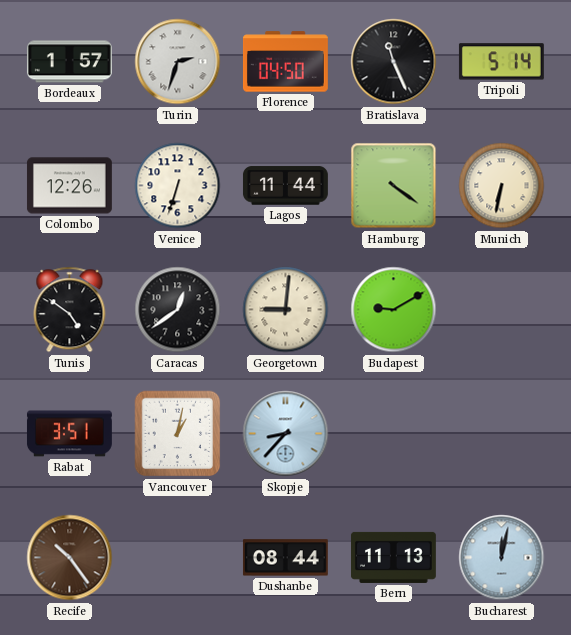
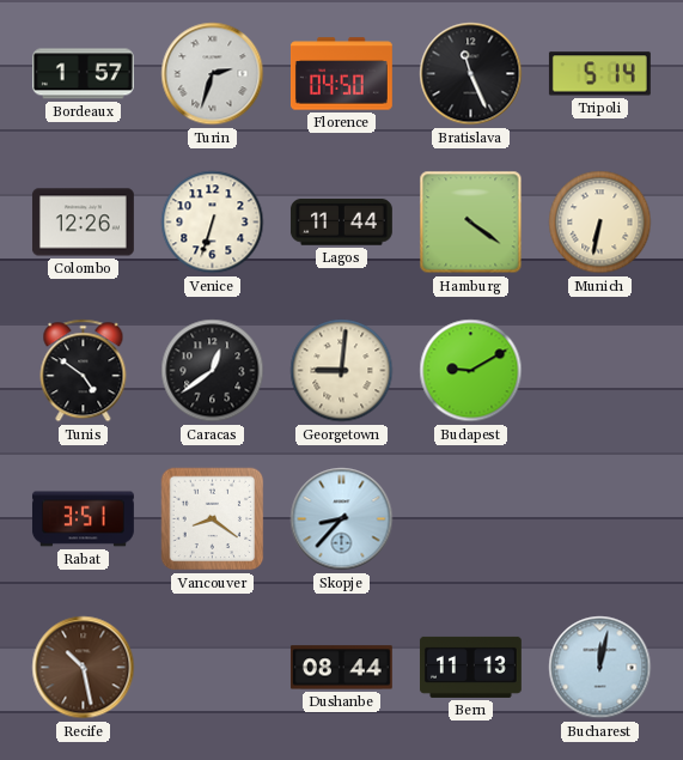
Vancouver: 1:02 -> 8:21 (213, 519)
Recife: 10:24 -> 10:28 (84, 668)
